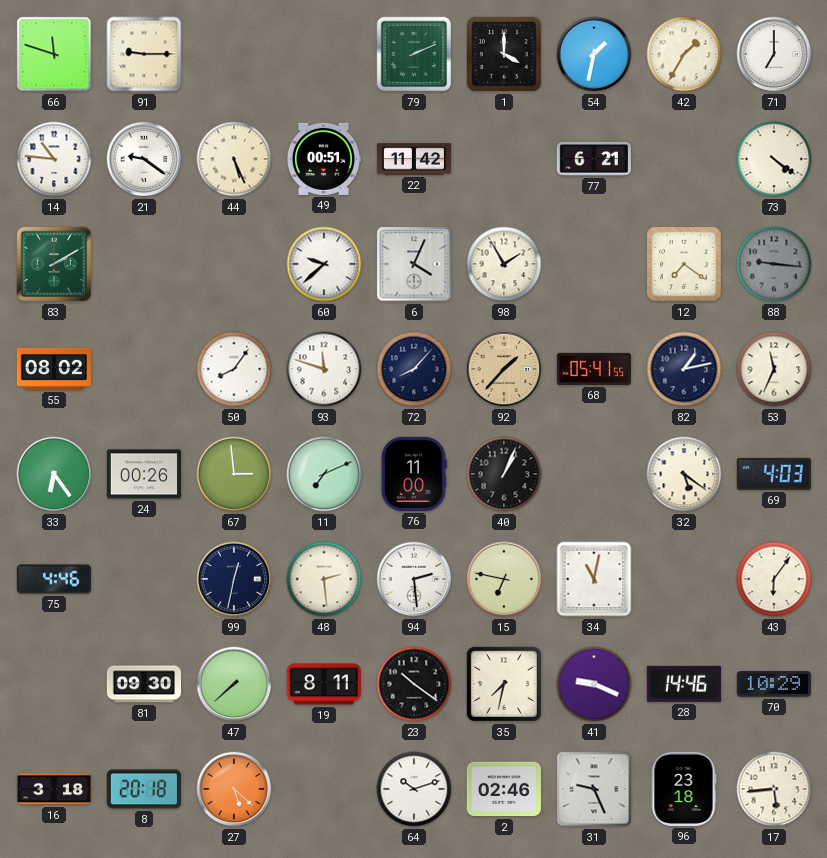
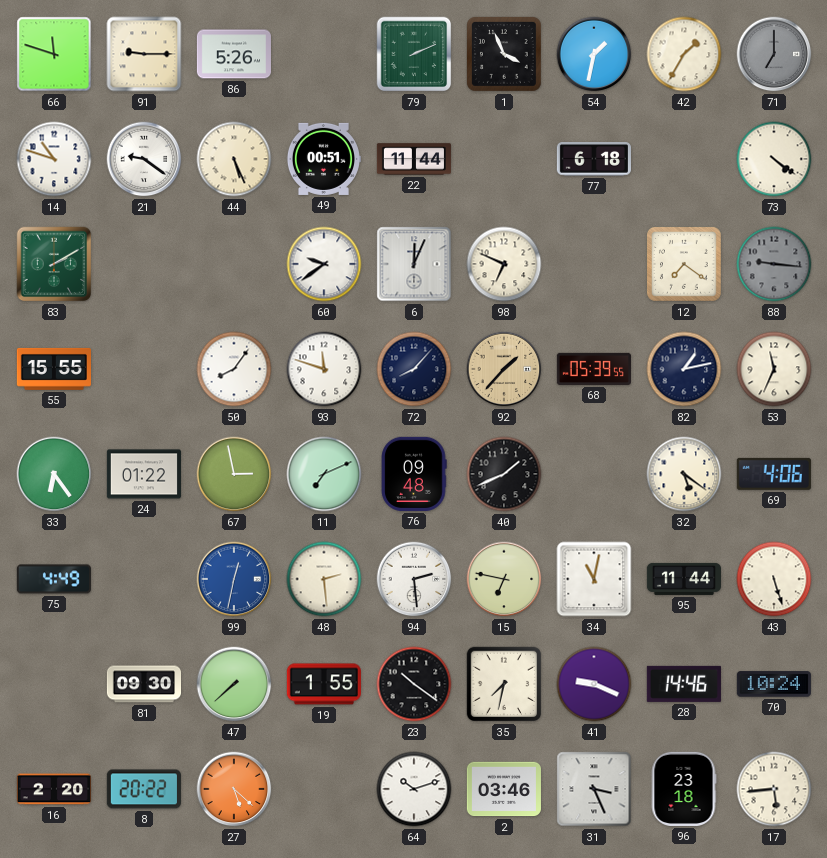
86: none -> 5:26 (234, 54)
1: 4:00 -> 3:56 (504, 54)
71 dial: white -> grey (774, 54)
14: 10:46 -> 10:48 (54, 159)
22: 11:42 -> 11:44 (414, 159)
77: 6:21 -> 6:18 (594, 159)
60: 9:38 -> 9:39 (324, 264)
6: 4:04 -> 12:04 (414, 264)
98: 1:55 -> 6:49 (504, 264)
55: 08:02 -> 15:55 (54, 369)
68: 05:41 -> 05:39 (594, 369)
24: 00:26 -> 01:22 (144, 474)
67: 2:59 -> 2:58 (234, 474)
76: 11:00 -> 09:48 (414, 474)
40: 1:04 -> 1:41 (504, 474)
69: 4:03 -> 4:06 (774, 474)
75: 4:46 -> 4:49 (54, 579)
99 dial: navy -> blue (234, 579)
95: none -> 11:44 (683, 579)
43: 6:06 -> 5:27 (774, 579)
19: 8:11 -> 1:55 (324, 684)
70: 10:29 -> 10:24 (774, 684)
16: 3:18 -> 2:20 (53, 789)
8: 20:18 -> 20:22 (144, 789)
2: 02:46 -> 03:46 (504, 789)
31: 9:26 -> 3:26 (594, 789)
